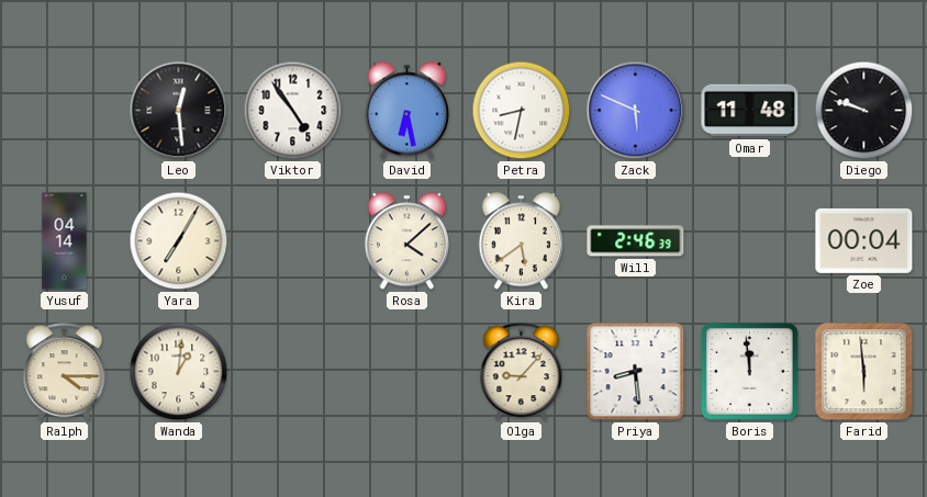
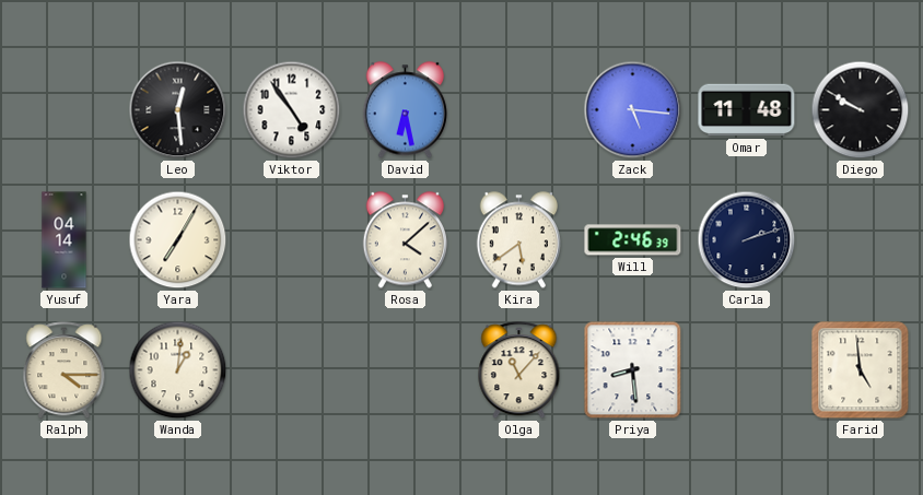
Petra: 8:32 -> none (522, 111)
Zack: 5:49 -> 5:16 (633, 110)
Diego: 9:48 -> 9:50 (861, 110)
Carla: none -> 2:12 (747, 240)
Zoe: 00:04 -> none (864, 240)
Olga: 9:07 -> 11:07 (519, 370)
Boris: 11:59 -> none (749, 371)
Farid: 5:59 -> 4:59 (861, 370)
